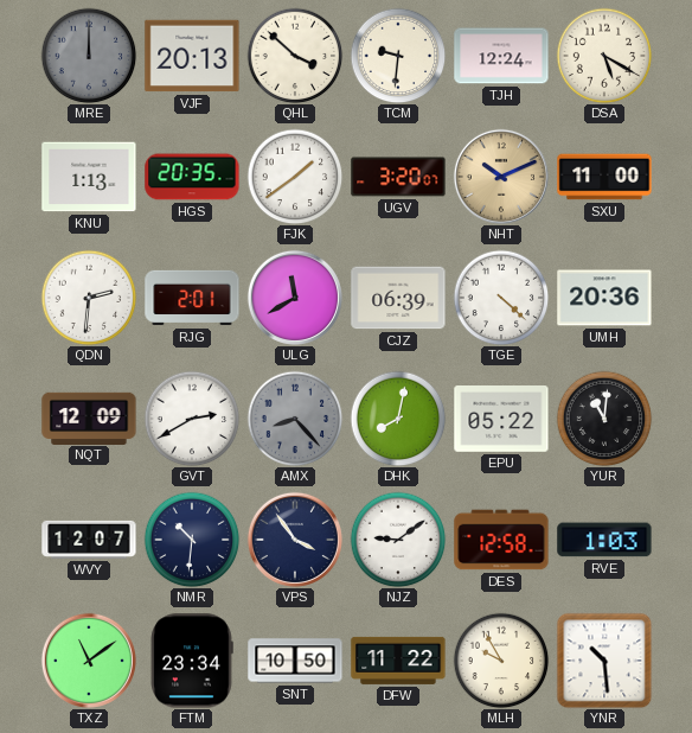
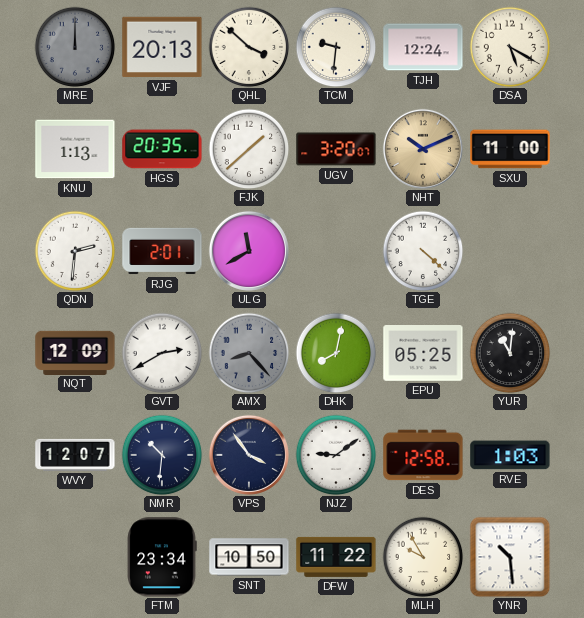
FJK: 1:39 -> 1:38 (249, 149)
CJZ: 06:39 -> none (398, 298)
UMH: 20:36 -> none (604, 298)
EPU: 05:22 -> 05:25 (423, 354)
TXZ: 11:09 -> none (89, 661)
